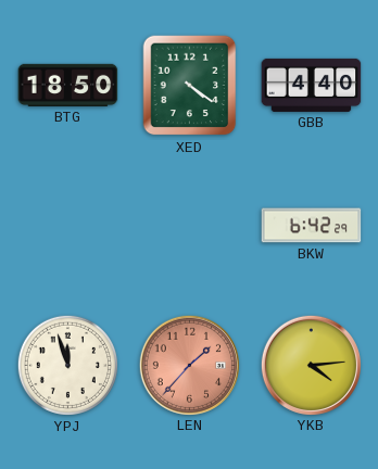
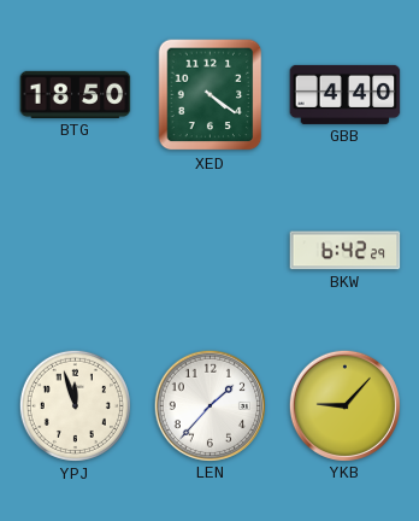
LEN dial: salmon -> white (209, 405)
YKB: 4:14 -> 9:07 (344, 405)
